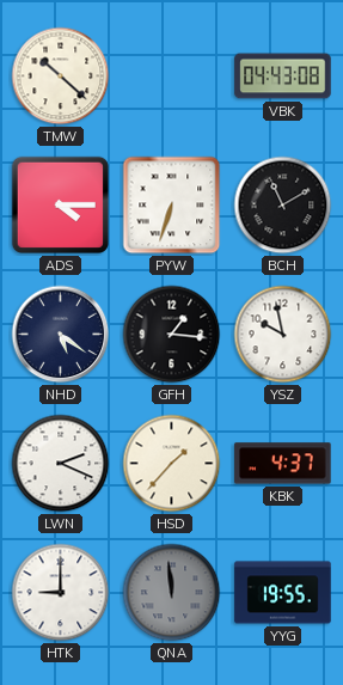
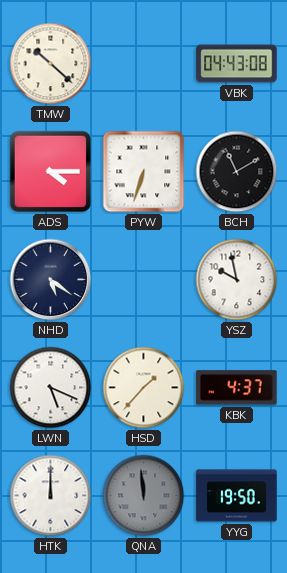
GFH: 1:16 -> none (172, 335)
LWN: 2:19 -> 5:19 (51, 388)
HTK: 9:00 -> 12:00 (51, 496)
YYG: 19:55 -> 19:50 (237, 496)
